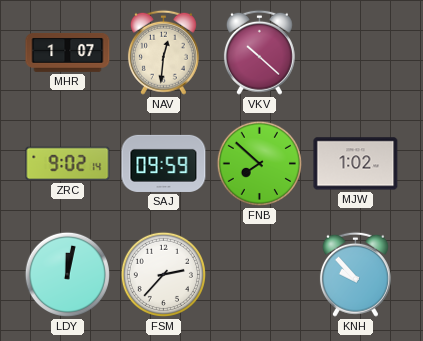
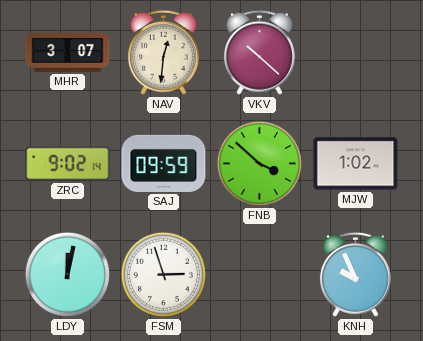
MHR: 1:07 -> 3:07 (68, 52)
FNB: 7:52 -> 3:52 (259, 163)
FSM: 2:37 -> 2:57 (163, 274)
KNH: 9:53 -> 9:56 (355, 274)
